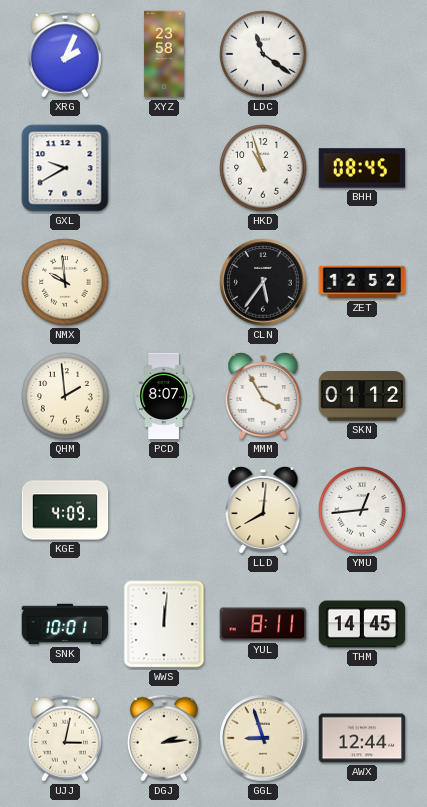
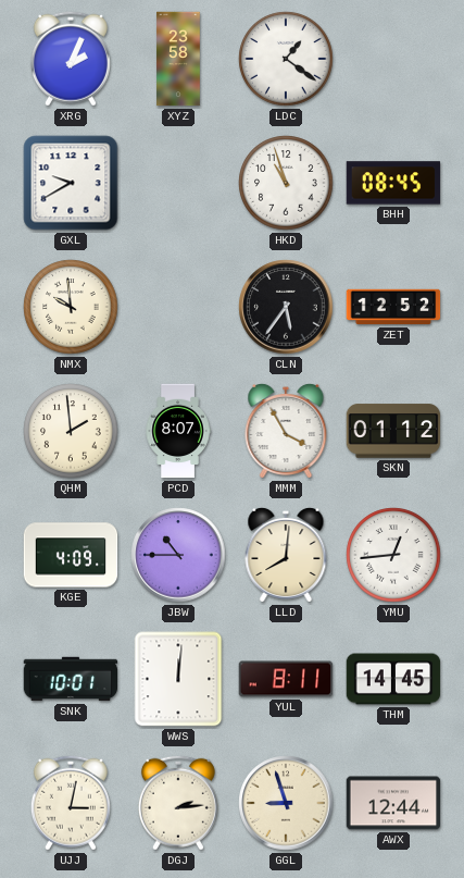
LDC: 11:21 -> 1:21 (286, 59)
JBW: none -> 10:45 (178, 555)
